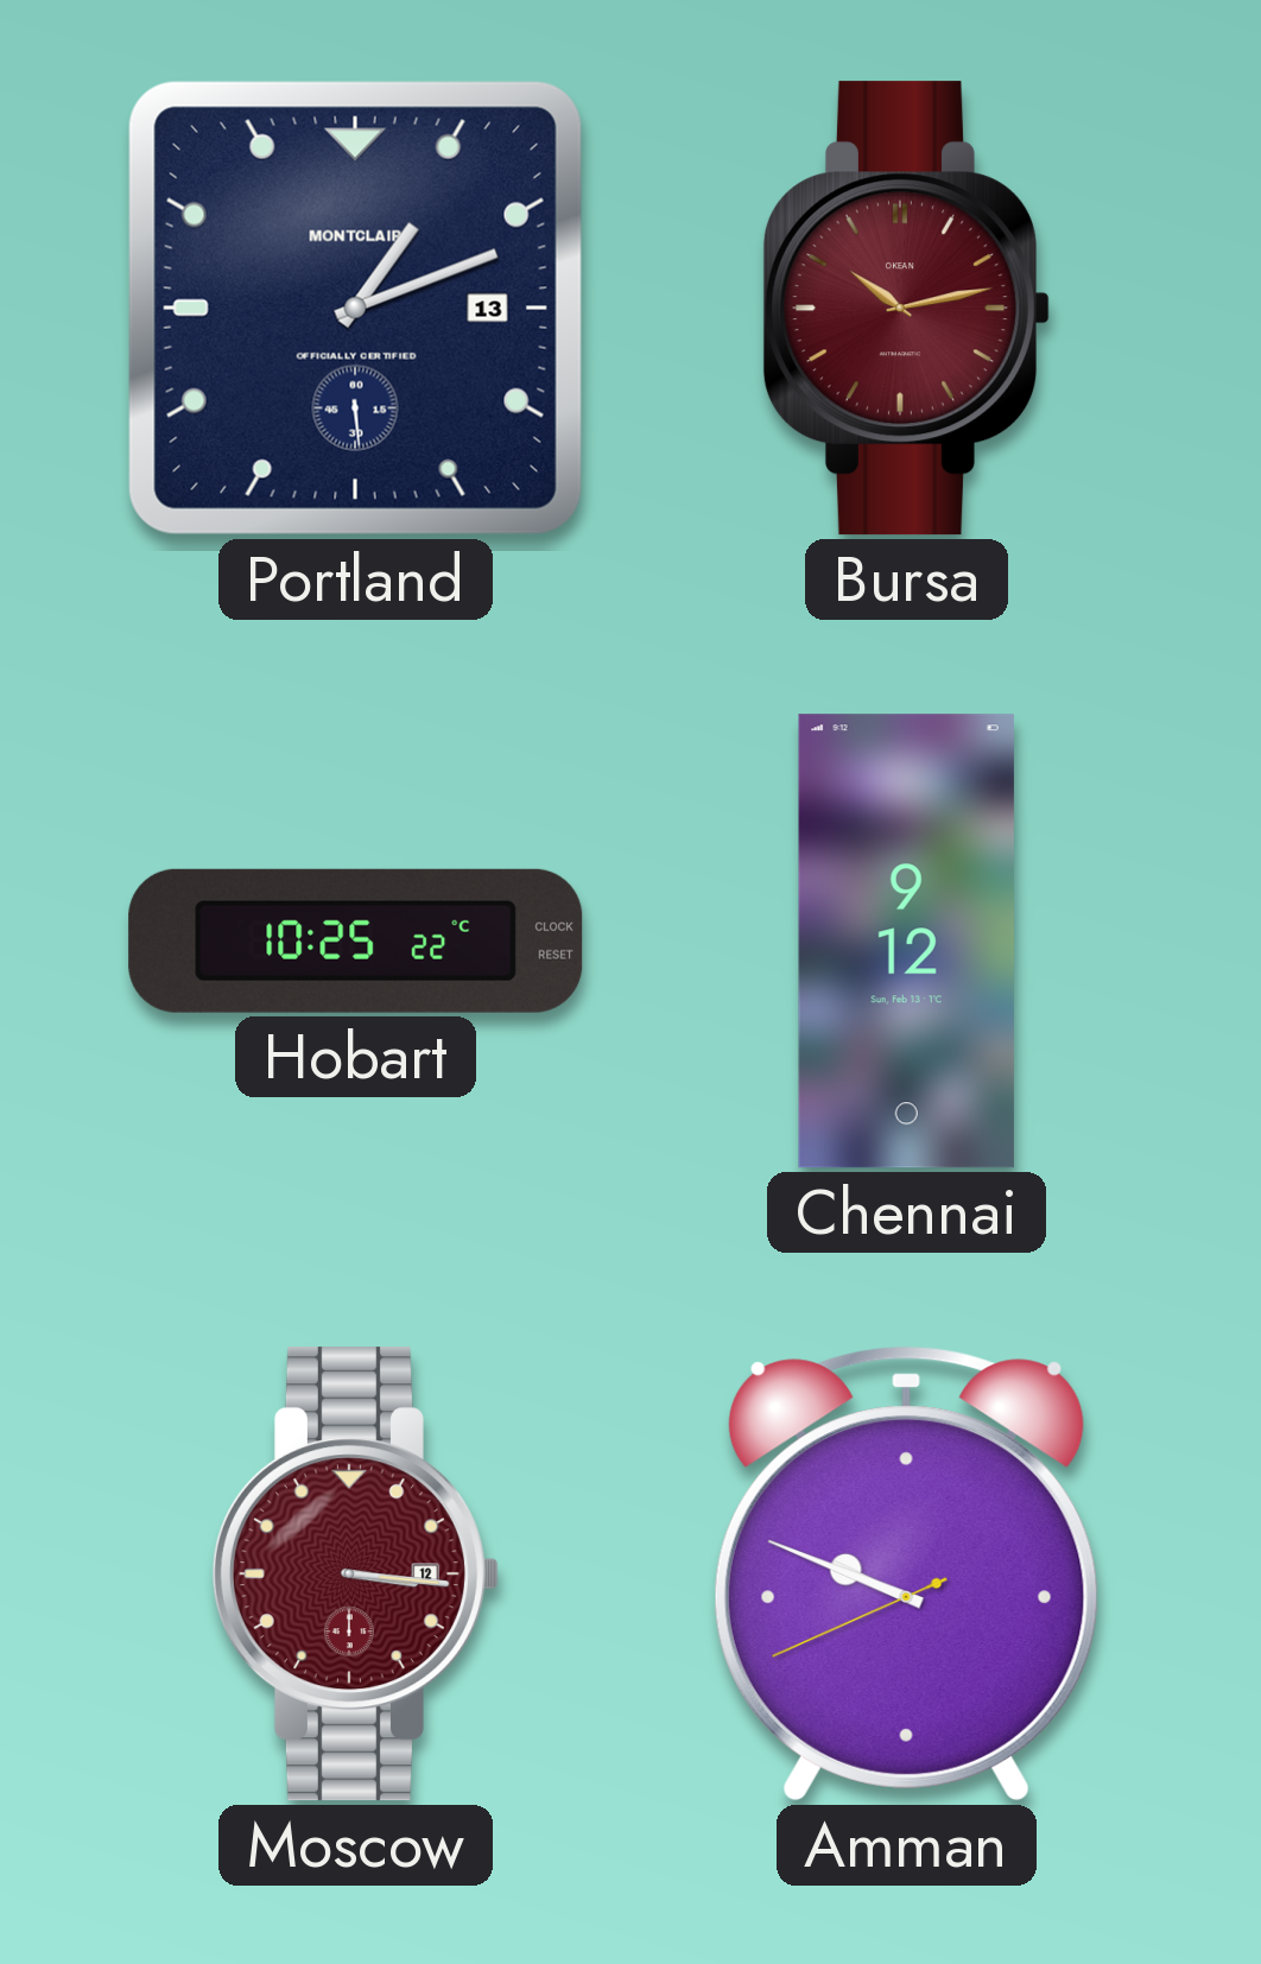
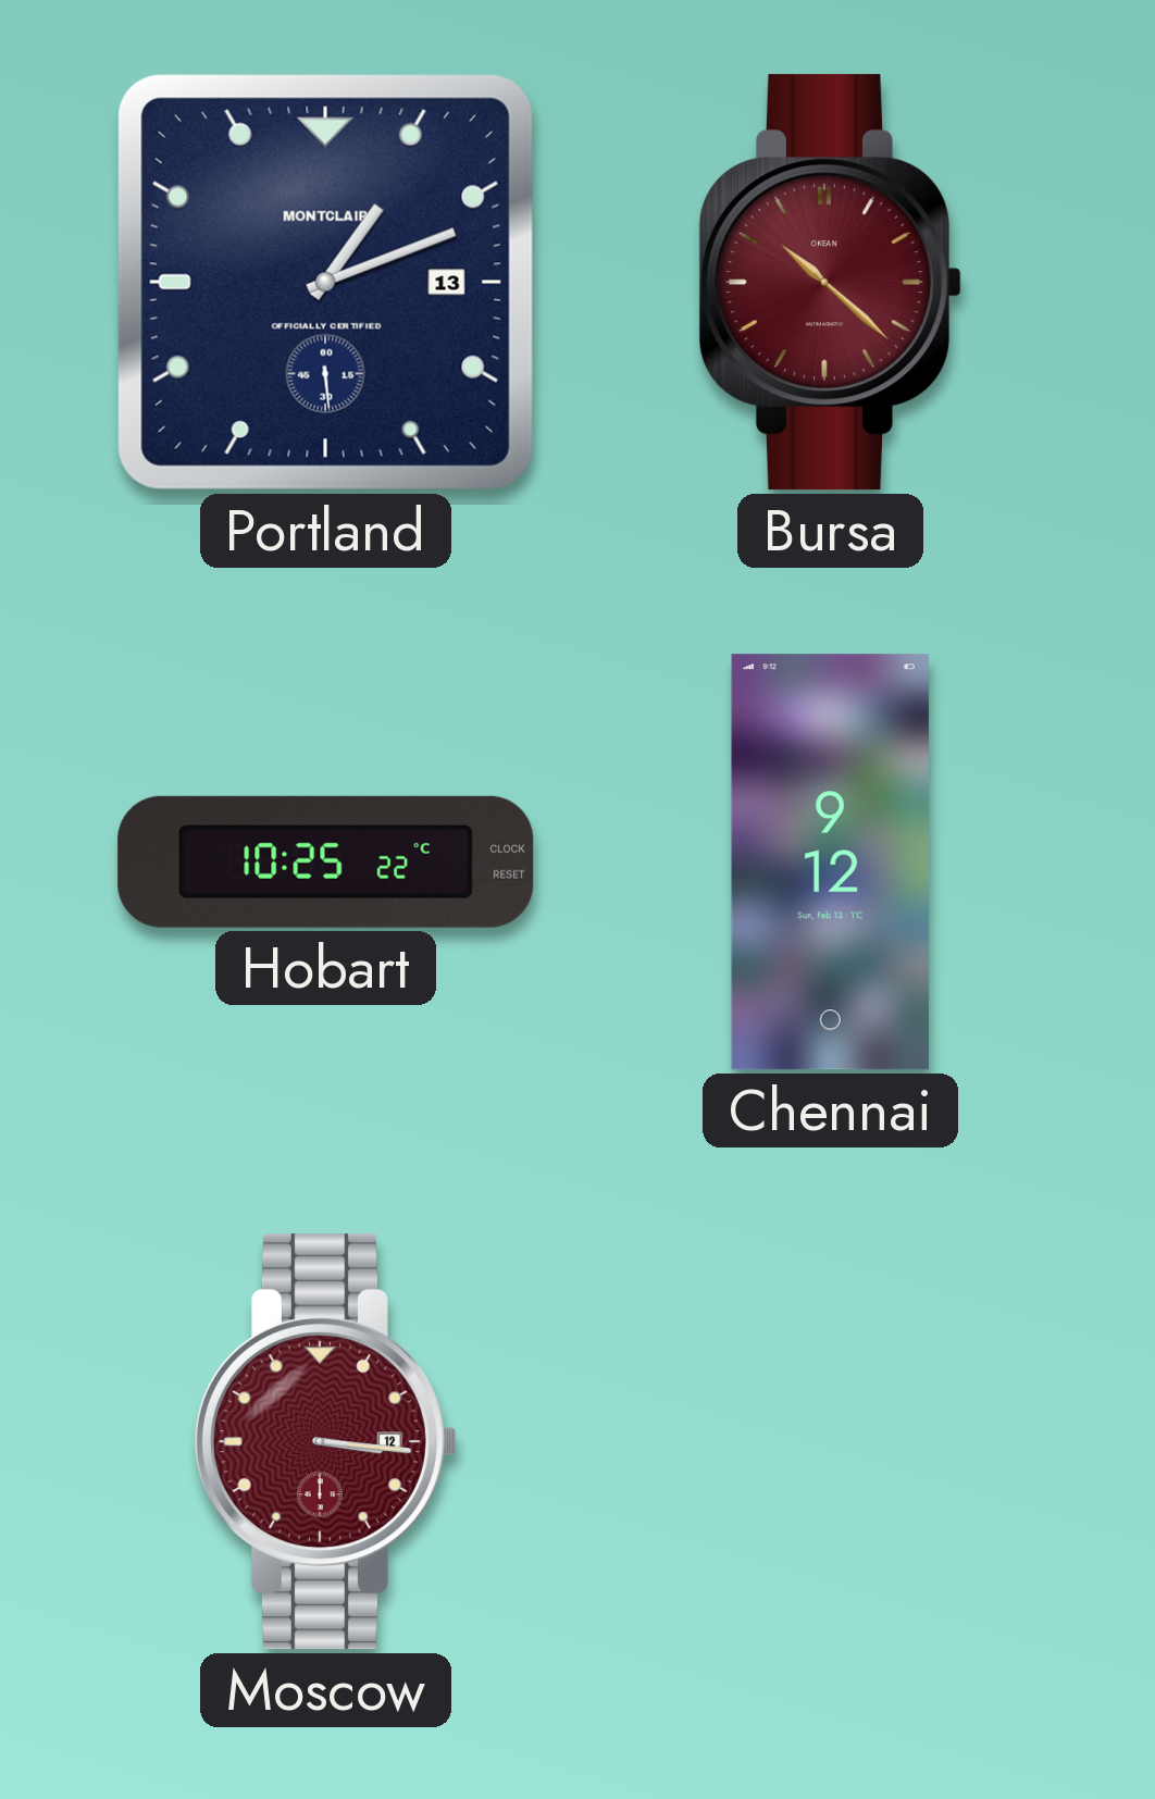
Bursa: 10:13 -> 10:22 (830, 283)
Amman: 9:48 -> none (906, 1573)
